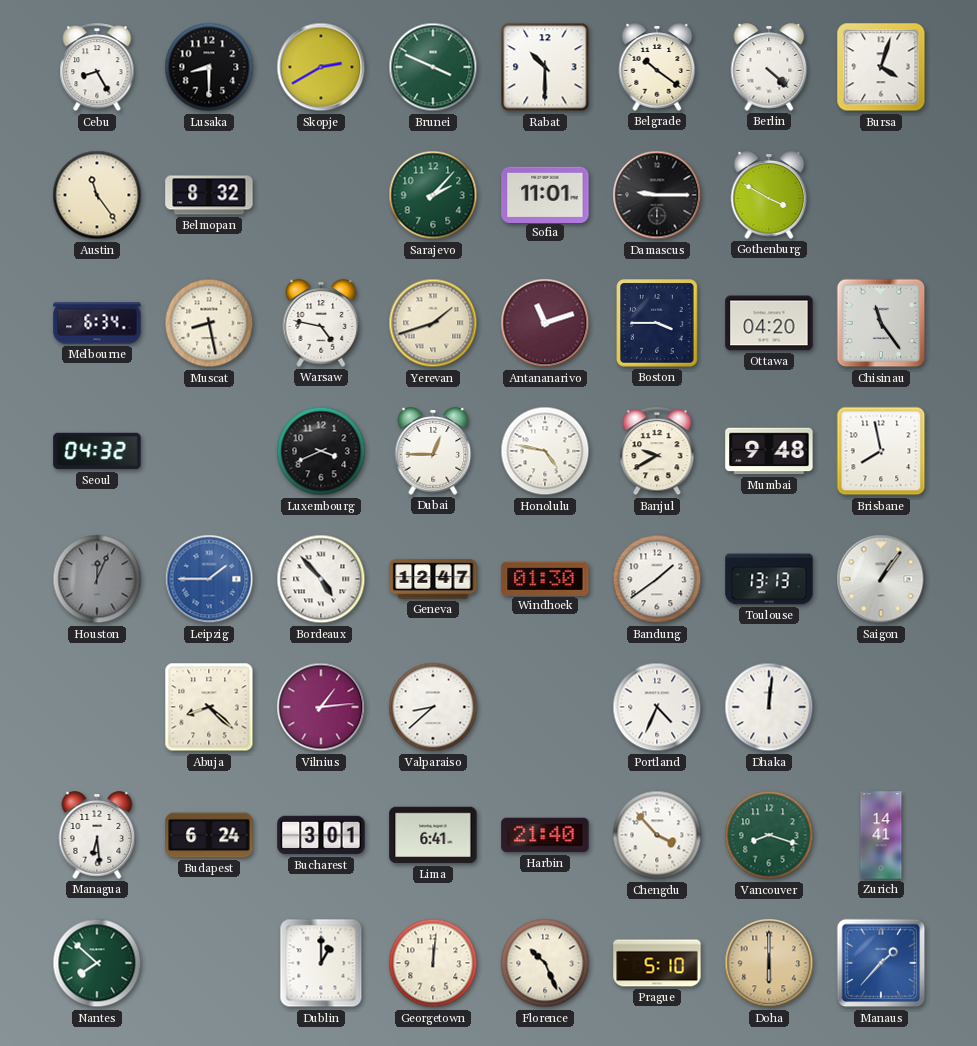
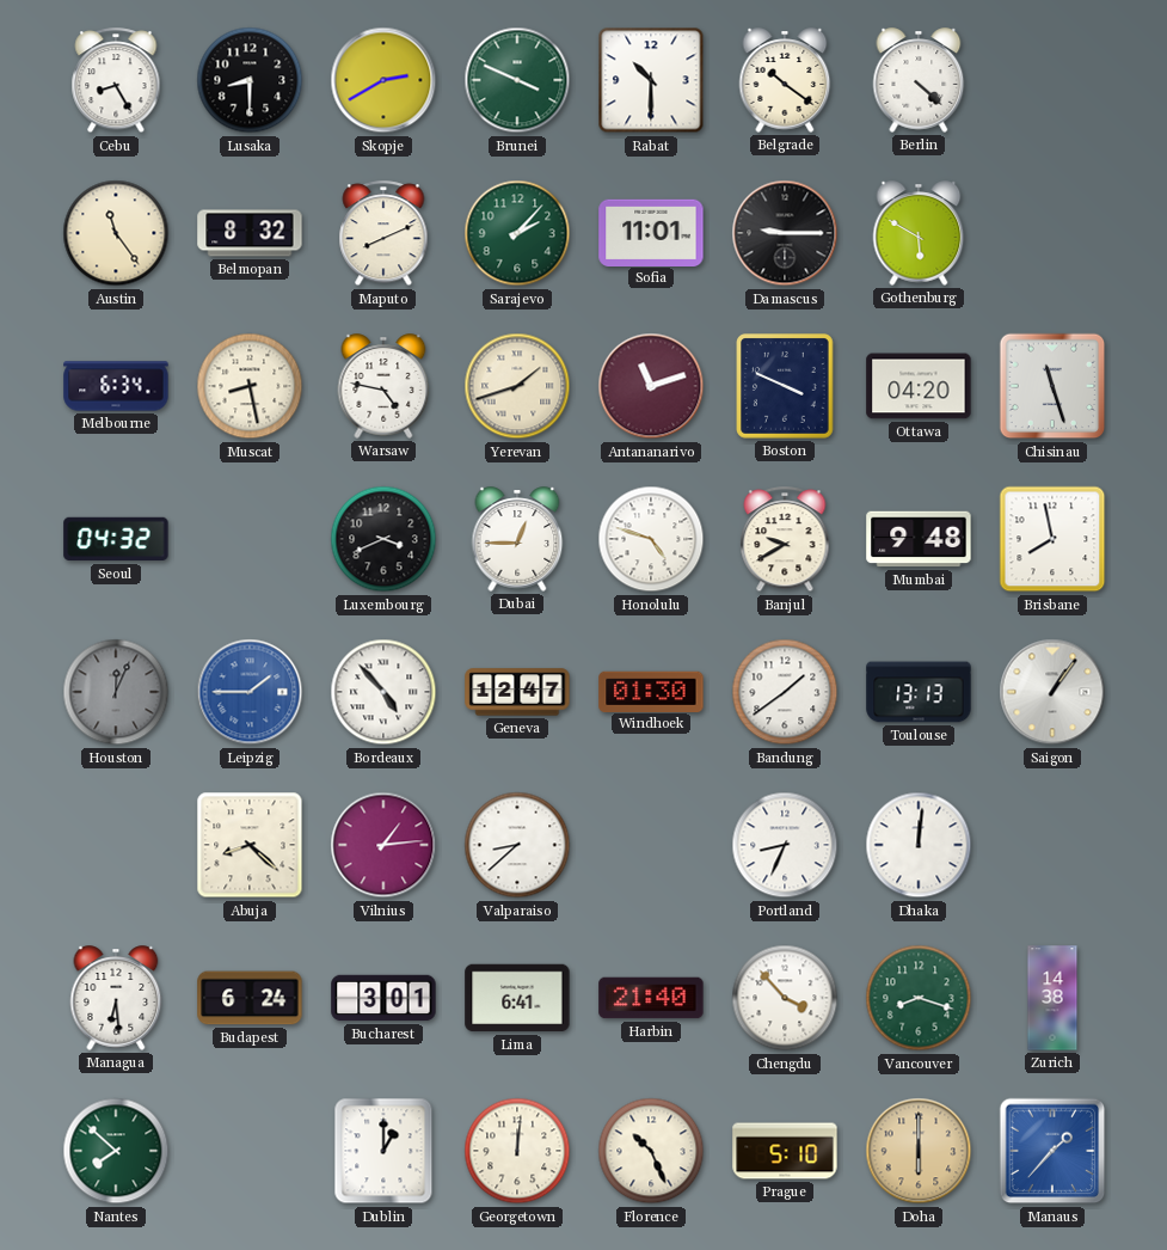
Bursa: 4:03 -> none (881, 67)
Maputo: none -> 8:11 (383, 234)
Gothenburg: 3:50 -> 5:50 (919, 233)
Boston: 3:45 -> 3:49 (785, 386)
Chisinau: 11:24 -> 11:27 (1052, 386)
Honolulu: 4:47 -> 4:48 (651, 539)
Portland: 4:34 -> 8:34 (785, 845)
Zurich: 14:41 -> 14:38 (1052, 998)
